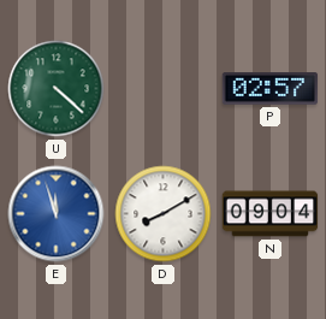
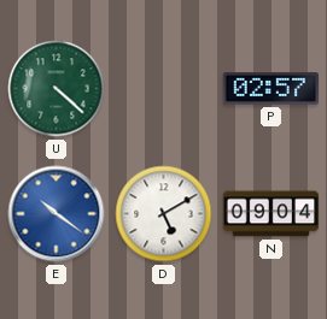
E: 11:57 -> 10:21 (57, 214)
D: 8:10 -> 5:10 (164, 214)
